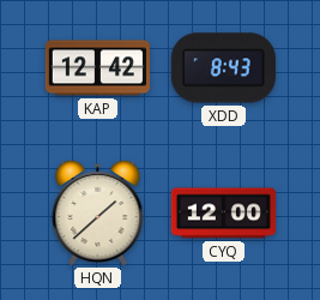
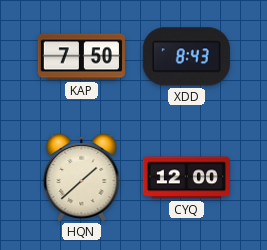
KAP: 12:42 -> 7:50 (81, 57)
